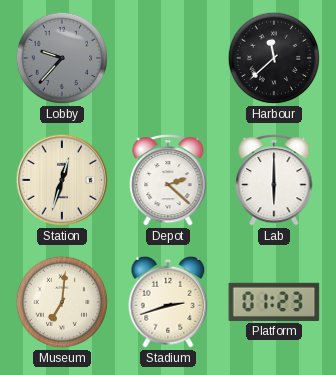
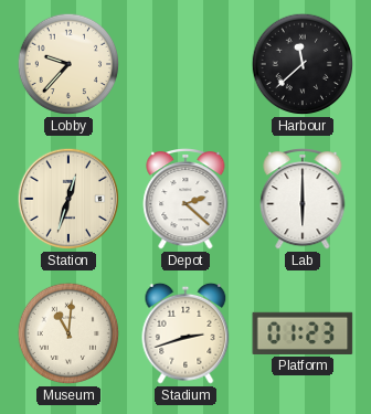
Lobby dial: grey -> cream (68, 64)
Museum: 7:01 -> 11:01 (68, 333)
